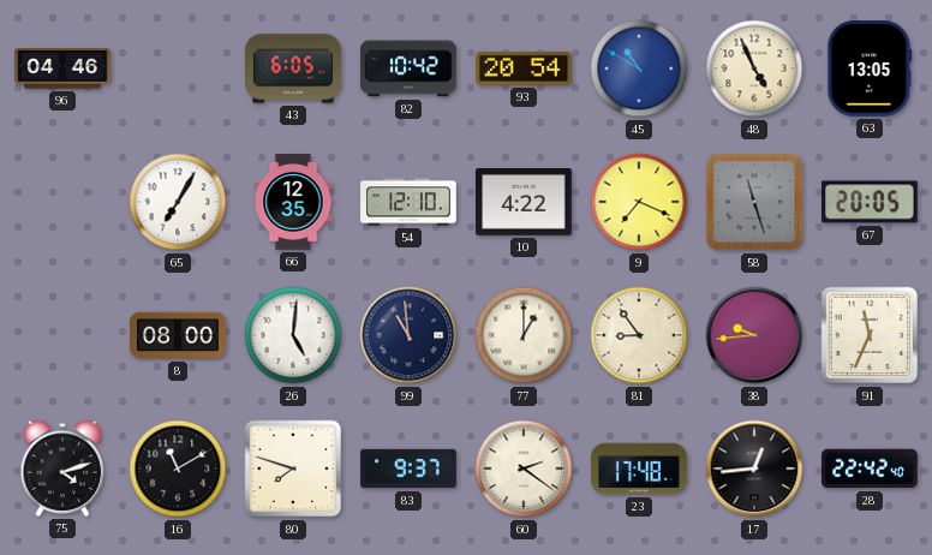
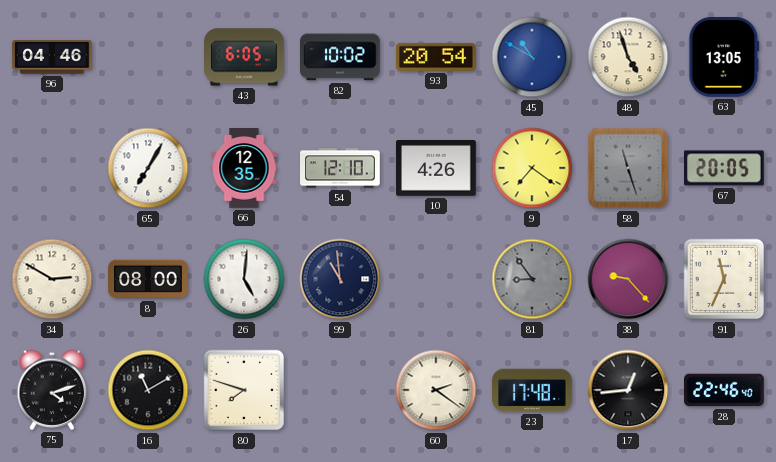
82: 10:42 -> 10:02 (341, 57)
48: 4:56 -> 4:57 (628, 57)
10: 4:22 -> 4:26 (437, 169)
9: 7:19 -> 7:21 (532, 168)
34: none -> 2:50 (52, 279)
77: 1:00 -> none (524, 335)
81 dial: cream -> grey (532, 279)
38: 9:44 -> 9:23 (628, 279)
83: 9:37 -> none (408, 469)
28: 22:42 -> 22:46 (725, 390)
